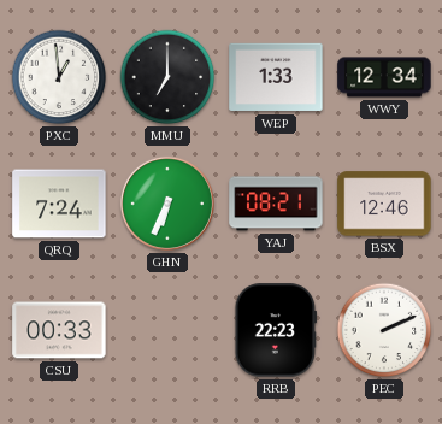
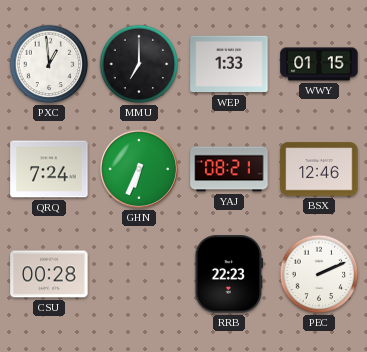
WWY: 12:34 -> 01:15 (319, 64)
CSU: 00:33 -> 00:28 (49, 274)
